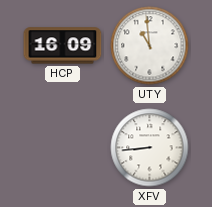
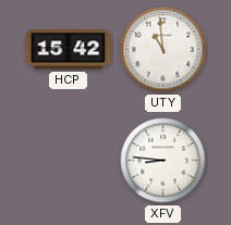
HCP: 16:09 -> 15:42 (69, 50)
XFV: 8:44 -> 8:46 (163, 161)
